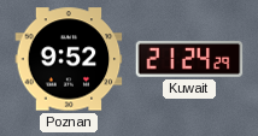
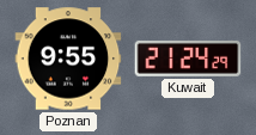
Poznan: 9:52 -> 9:55 (68, 59)
